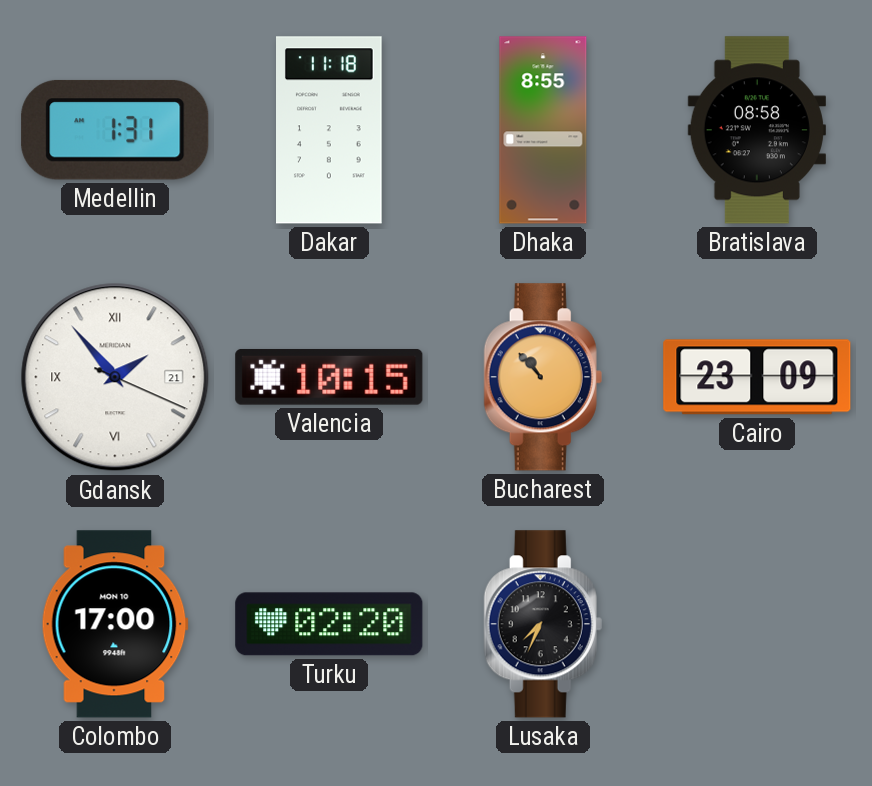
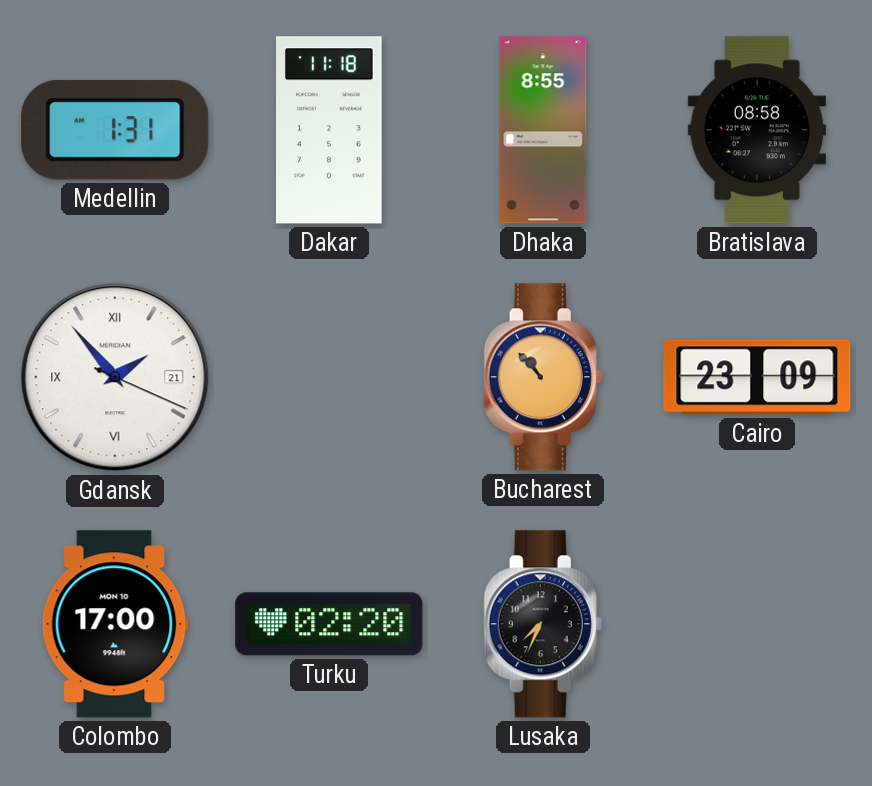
Valencia: 10:15 -> none (329, 377)
